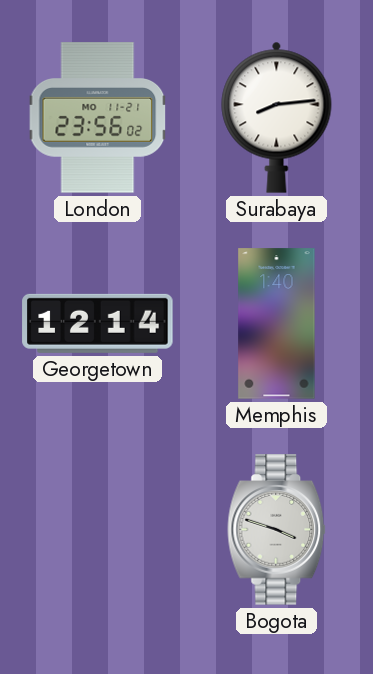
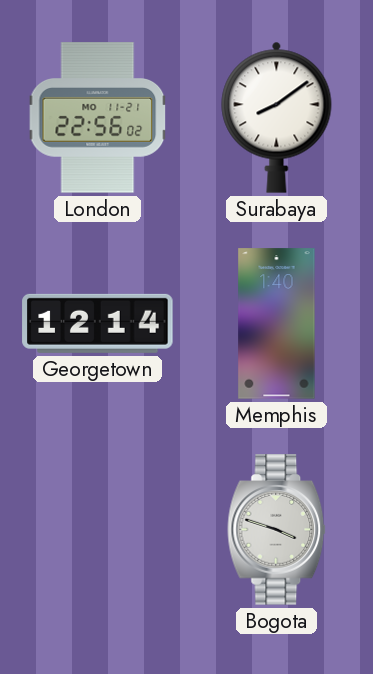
London: 23:56 -> 22:56 (98, 118)
Surabaya: 8:14 -> 8:09 (277, 117)
